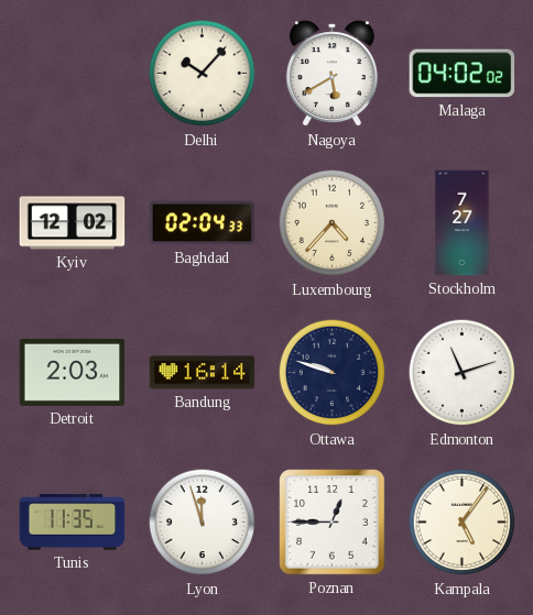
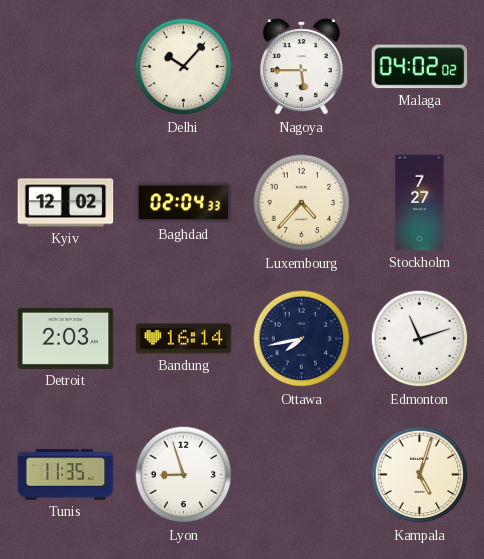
Nagoya: 5:40 -> 5:45 (301, 67)
Ottawa: 9:48 -> 7:43 (302, 339)
Lyon: 11:57 -> 8:57 (184, 475)
Poznan: 12:45 -> none (333, 523)
Kampala: 5:06 -> 5:03 (420, 475)
